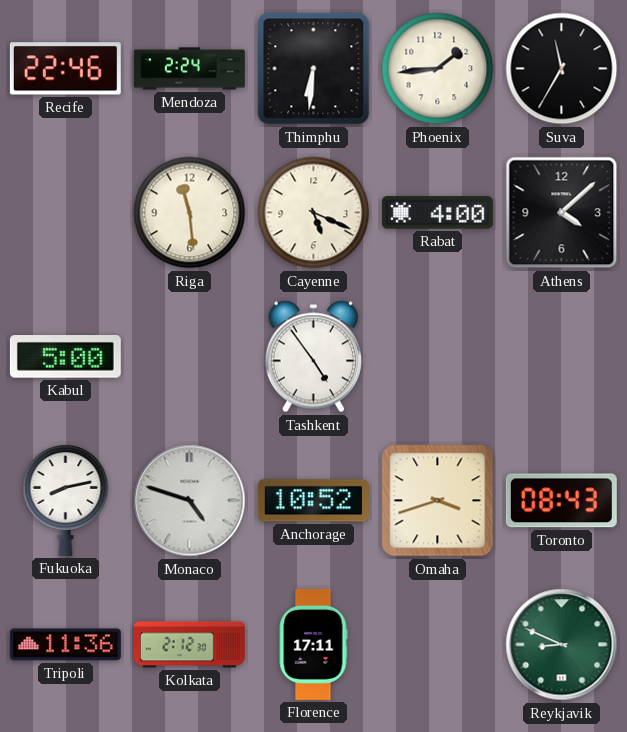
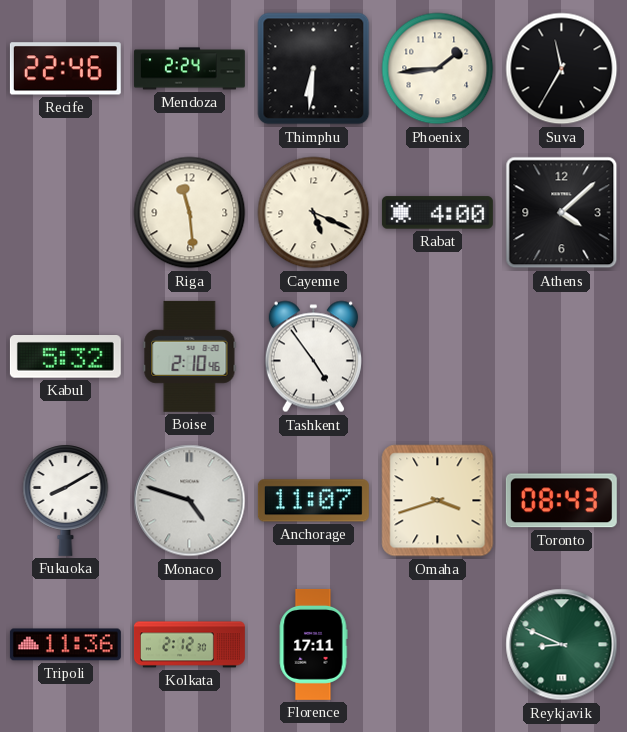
Kabul: 5:00 -> 5:32 (65, 357)
Boise: none -> 2:10 (190, 356)
Fukuoka: 8:13 -> 8:10 (66, 500)
Anchorage: 10:52 -> 11:07 (313, 501)
